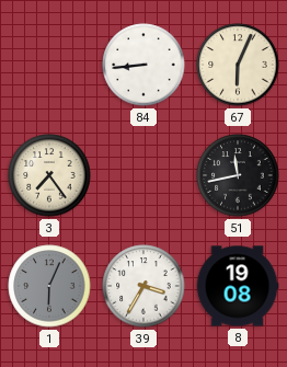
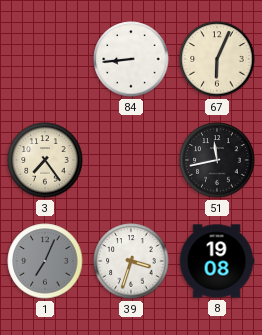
1: 6:04 -> 7:04 (45, 261)
39: 3:35 -> 3:33 (131, 261)
